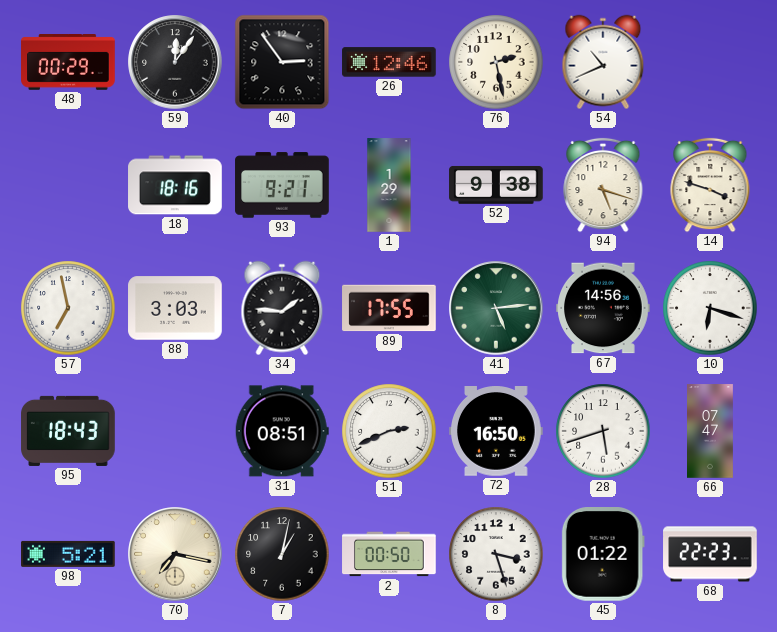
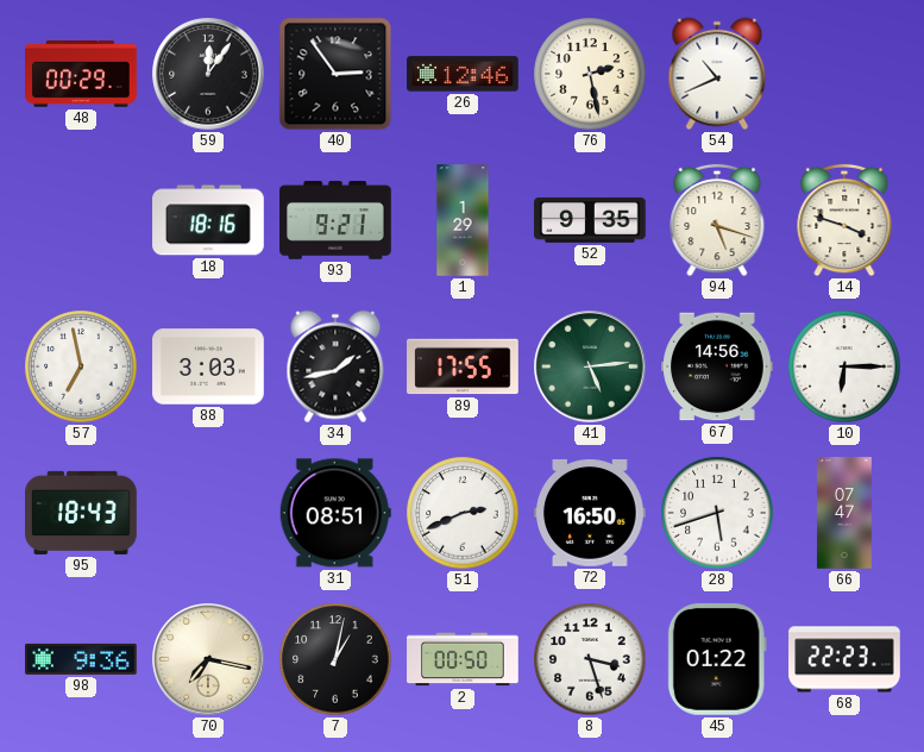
52: 9:38 -> 9:35 (590, 220)
34: 1:46 -> 1:43 (335, 366)
10: 6:18 -> 6:15 (844, 366)
98: 5:21 -> 9:36 (81, 659)
